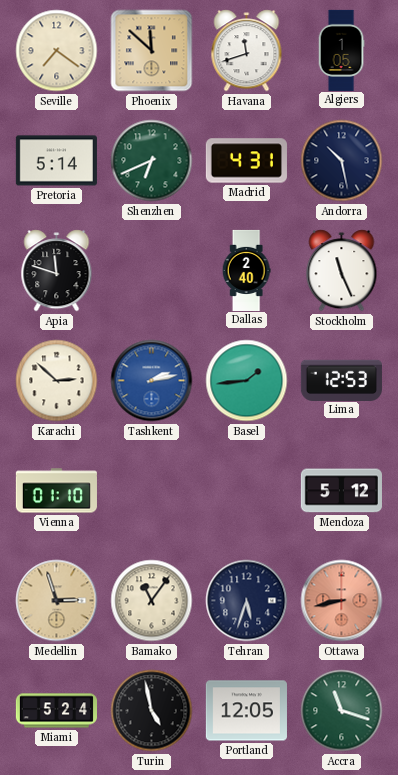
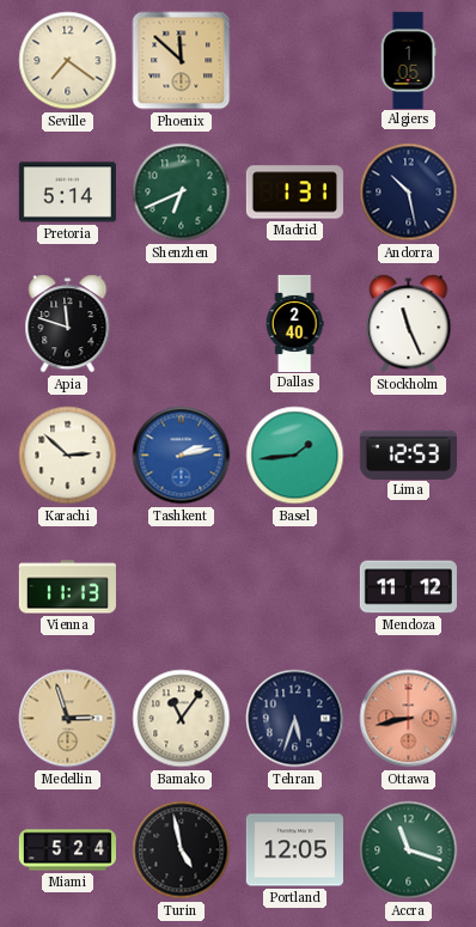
Havana: 11:42 -> none (247, 51)
Madrid: 4:31 -> 1:31 (294, 193)
Vienna: 01:10 -> 11:13 (67, 587)
Mendoza: 5:12 -> 11:12 (408, 587)
